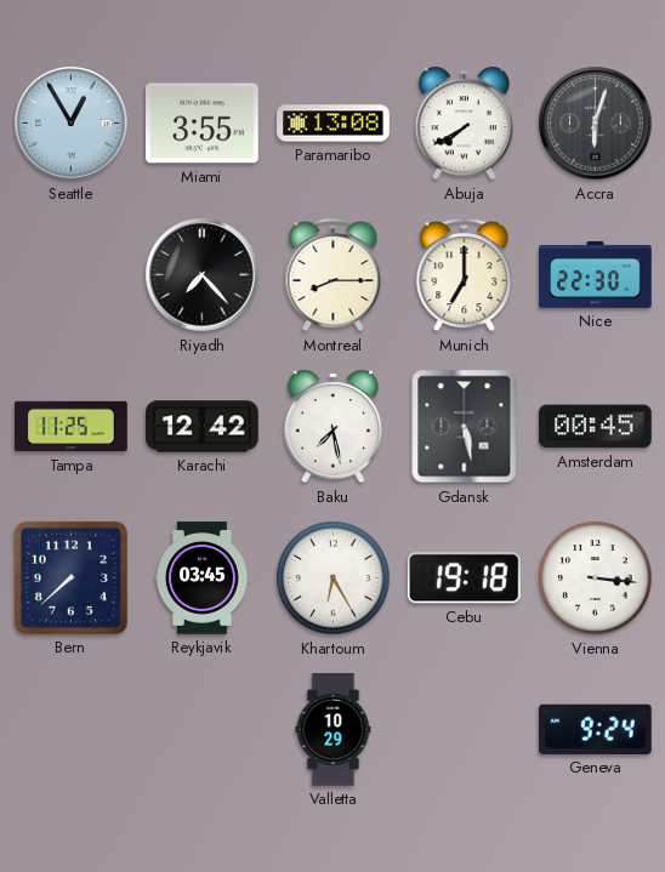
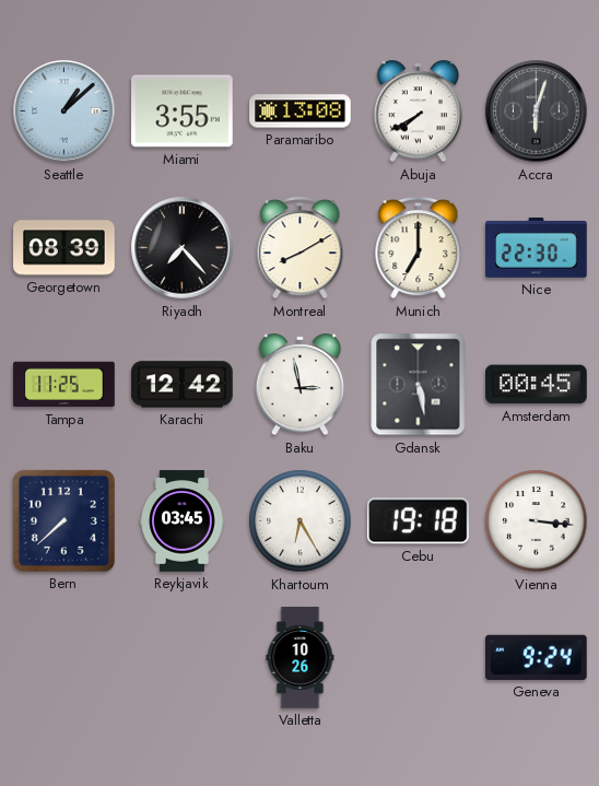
Seattle: 12:55 -> 1:08 (64, 112)
Georgetown: none -> 08:39 (64, 248)
Montreal: 8:15 -> 8:10 (301, 248)
Baku: 7:28 -> 2:58 (301, 385)
Valletta: 10:29 -> 10:26 (301, 658)
